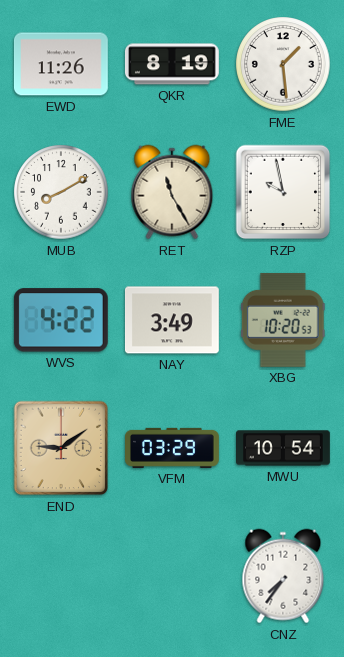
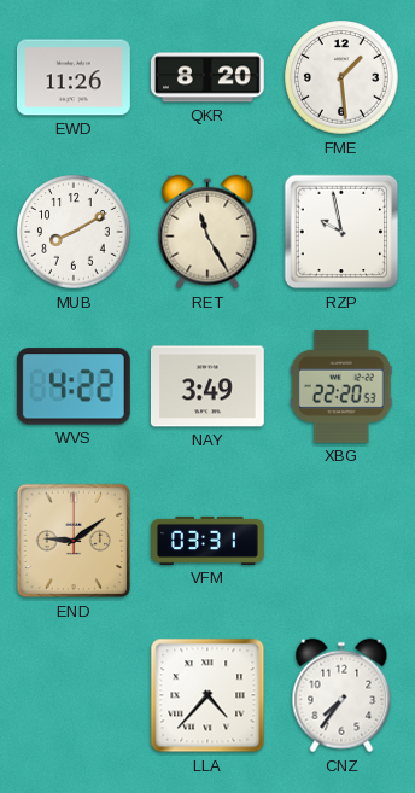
QKR: 8:19 -> 8:20 (207, 77)
XBG: 10:20 -> 22:20 (341, 386)
VFM: 03:29 -> 03:31 (209, 541)
MWU: 10:54 -> none (284, 448)
LLA: none -> 4:37 (207, 695)
